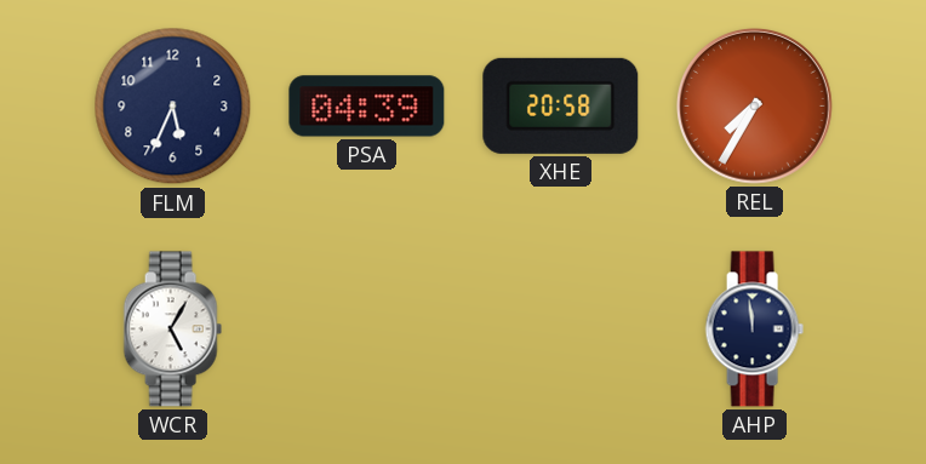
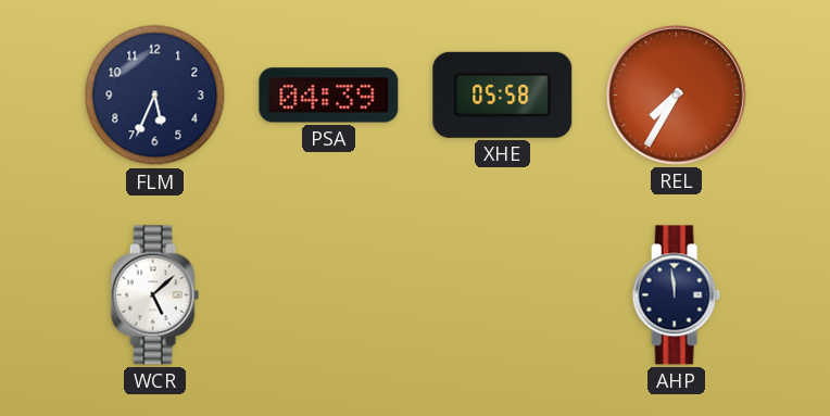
XHE: 20:58 -> 05:58 (503, 94)
WCR: 5:05 -> 5:08 (154, 295)
